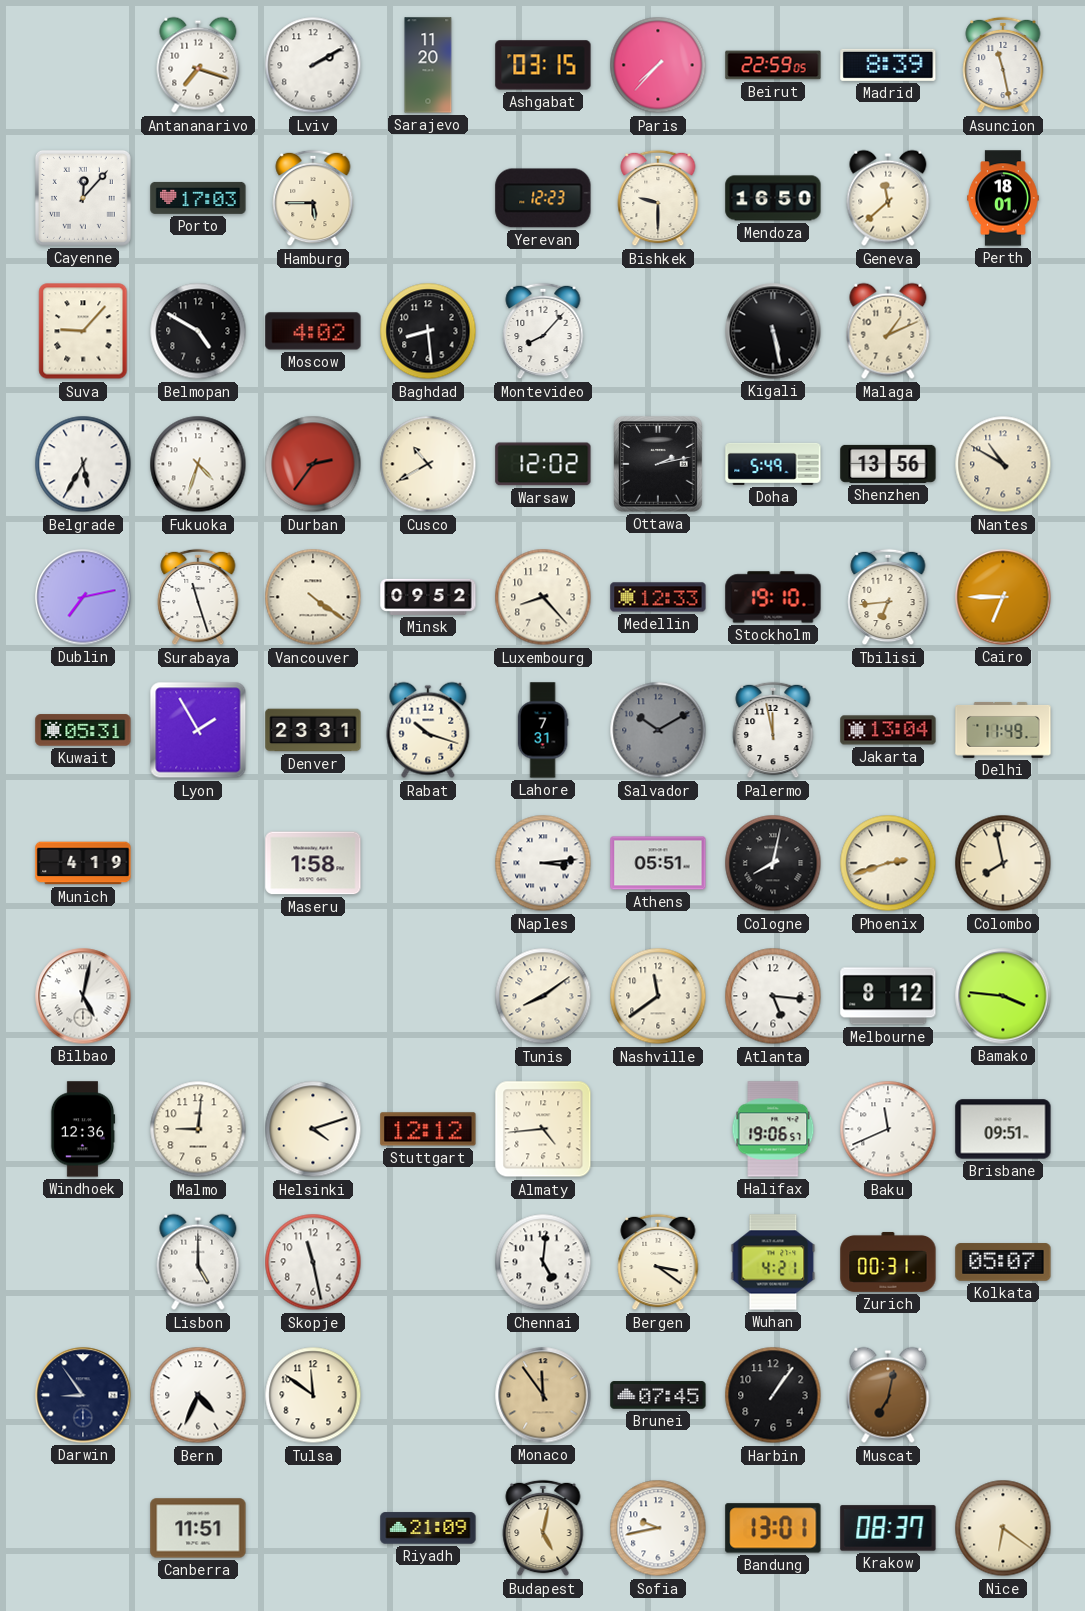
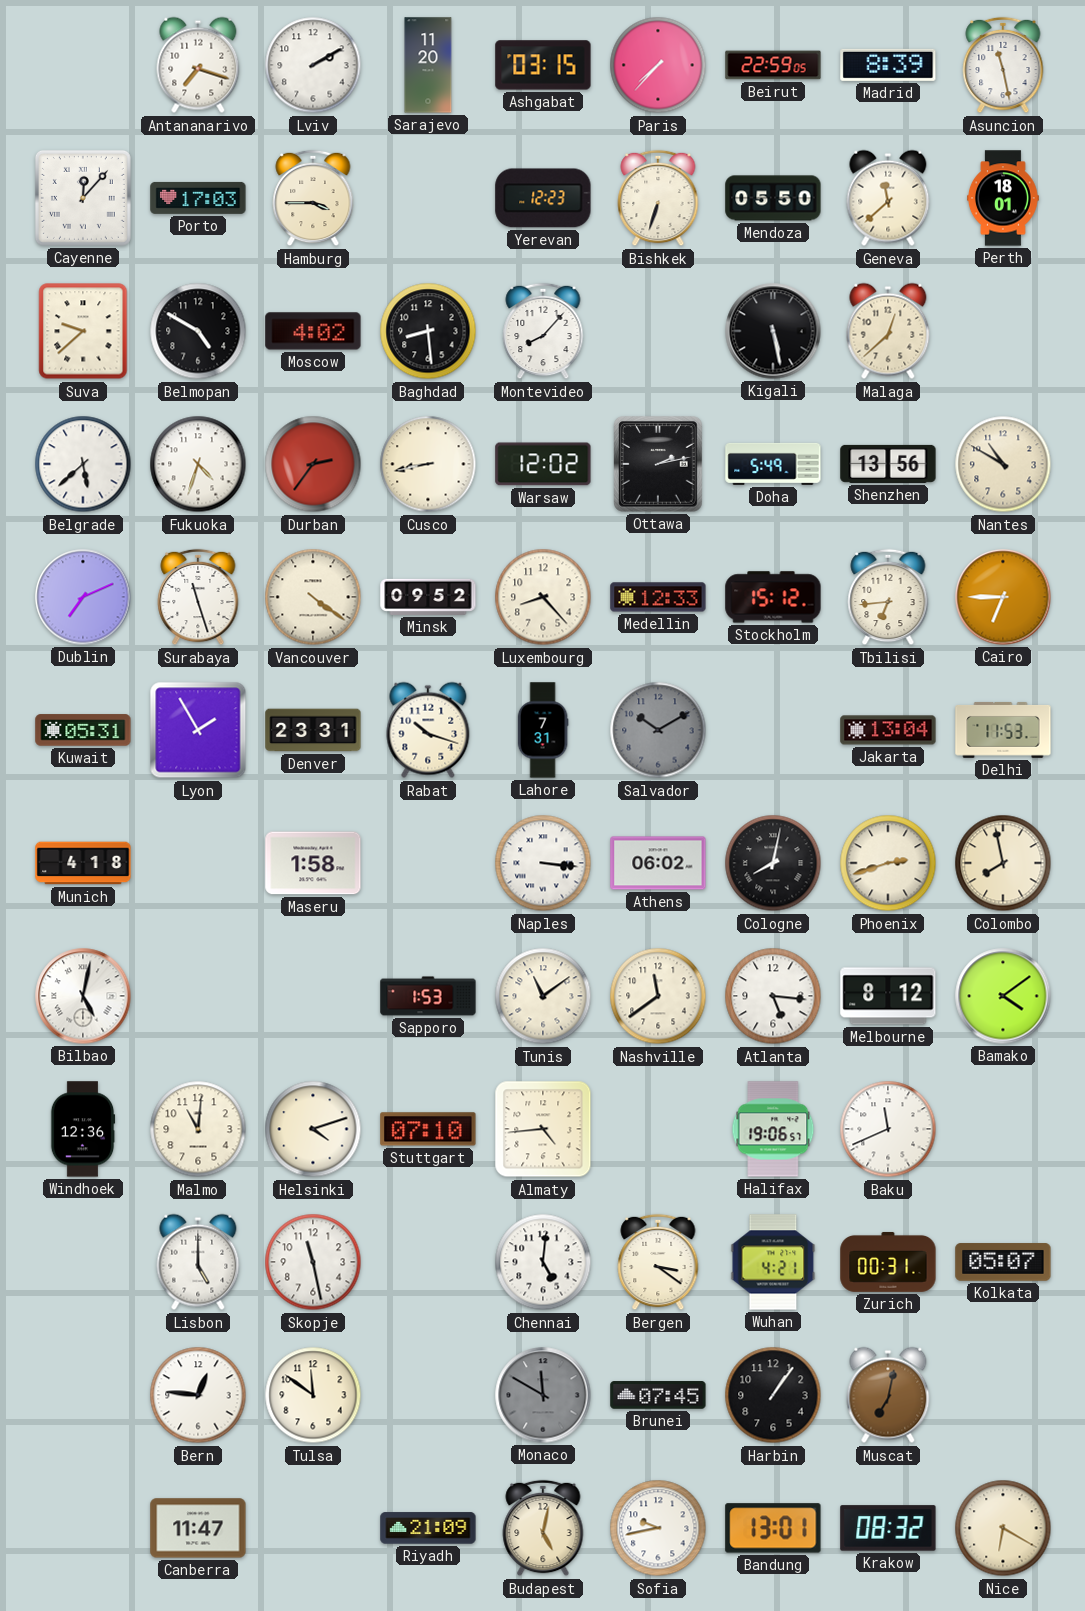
Hamburg: 5:45 -> 3:45 (313, 198)
Bishkek: 9:30 -> 6:33 (658, 198)
Mendoza: 16:50 -> 05:50 (773, 198)
Suva: 9:07 -> 9:38 (83, 331)
Malaga: 1:11 -> 12:38 (888, 331)
Belgrade: 5:35 -> 5:38 (83, 464)
Cusco: 10:40 -> 8:43 (428, 464)
Dublin: 7:13 -> 7:11 (83, 597)
Stockholm: 19:10 -> 15:12 (773, 597)
Palermo: 11:58 -> none (773, 730)
Delhi: 11:49 -> 11:53 (1003, 730)
Munich: 4:19 -> 4:18 (83, 863)
Naples: 3:14 -> 3:16 (543, 863)
Athens: 05:51 -> 06:02 (658, 863)
Sapporo: none -> 1:53 (428, 996)
Tunis: 8:09 -> 11:09 (543, 996)
Bamako: 3:46 -> 4:09 (1003, 996)
Malmo: 9:01 -> 11:01 (198, 1129)
Stuttgart: 12:12 -> 07:10 (428, 1129)
Brisbane: 09:51 -> none (1003, 1129)
Darwin: 8:54 -> none (83, 1395)
Bern: 4:34 -> 12:46 (198, 1395)
Monaco: 11:54 -> 11:50 (543, 1395)
Monaco dial: champagne -> grey (543, 1395)
Canberra: 11:51 -> 11:47 (198, 1528)
Krakow: 08:37 -> 08:32 (888, 1528)
Nice: 6:21 -> 6:20 (1003, 1528)
